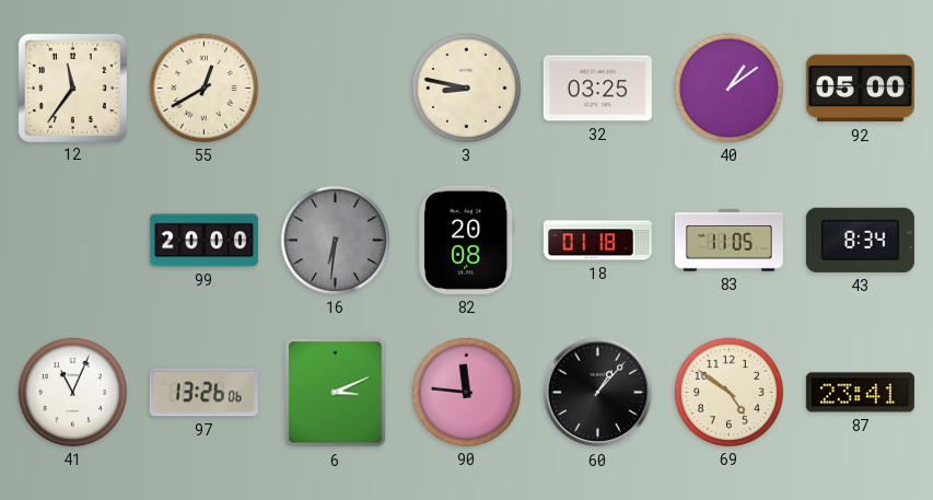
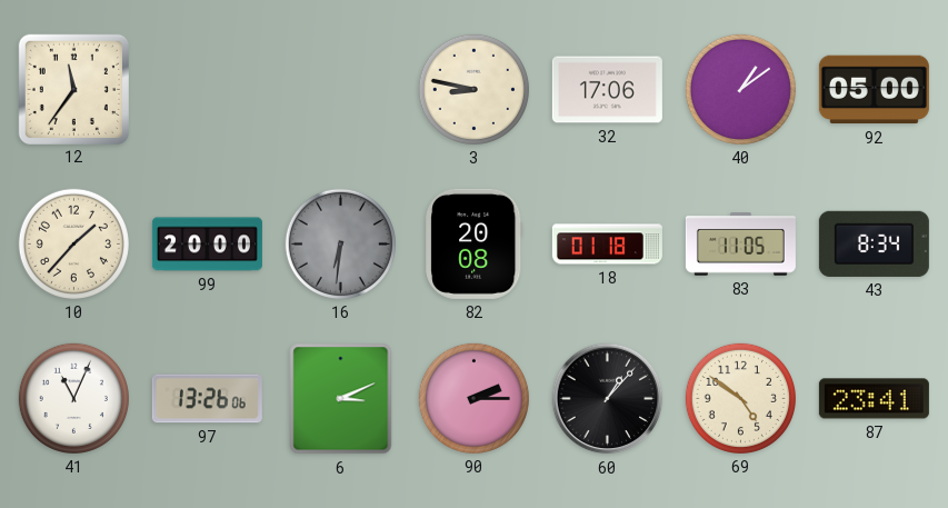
55: 12:40 -> none (203, 88)
32: 03:25 -> 17:06 (607, 90)
10: none -> 1:37 (73, 243)
90: 11:46 -> 2:15 (473, 398)
